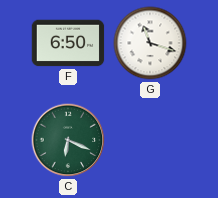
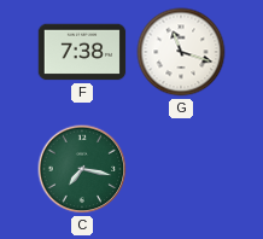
F: 6:50 -> 7:38 (82, 52)
C: 6:19 -> 7:17 (82, 169)
